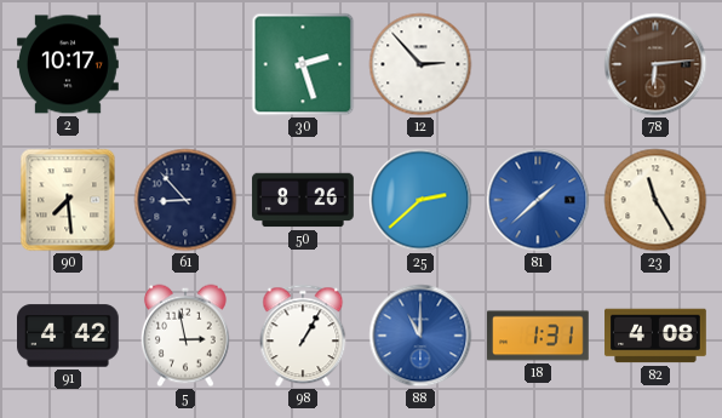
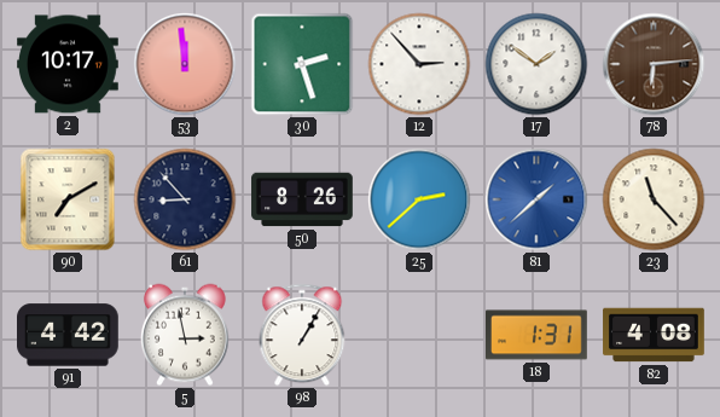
53: none -> 11:59 (185, 64)
17: none -> 1:51 (536, 64)
90: 7:29 -> 7:10 (68, 199)
23: 11:25 -> 11:23 (654, 199)
88: 11:00 -> none (420, 336)
